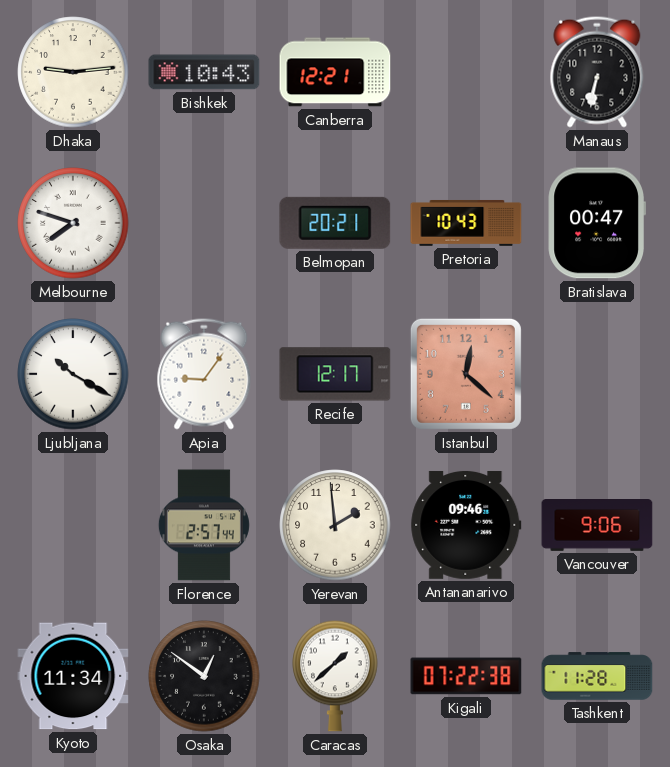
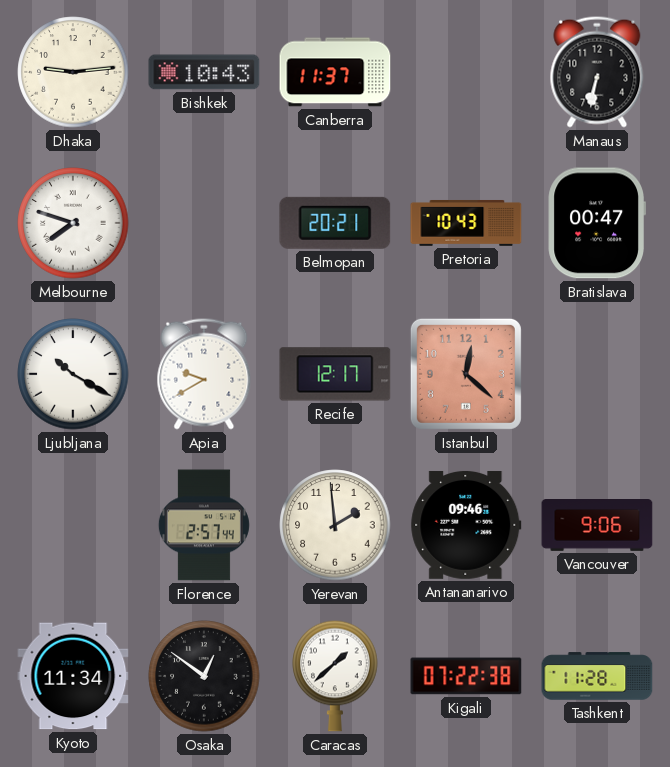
Canberra: 12:21 -> 11:37 (335, 72)
Apia: 9:06 -> 9:40 (204, 374)
